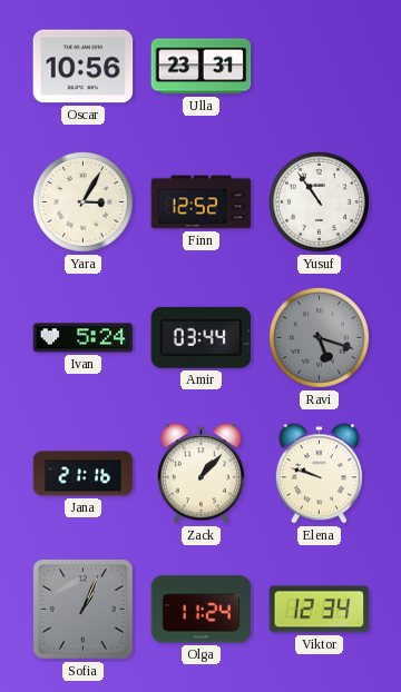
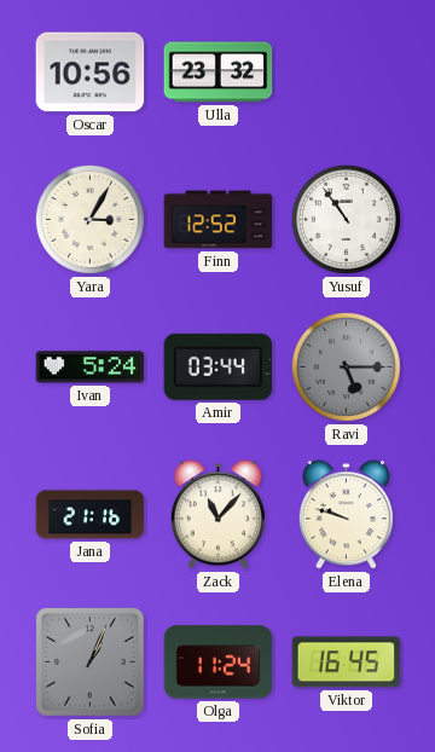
Ulla: 23:31 -> 23:32 (219, 73)
Ravi: 5:18 -> 5:15 (346, 366)
Zack: 1:07 -> 11:07 (217, 515)
Viktor: 12:34 -> 16:45 (347, 663)
